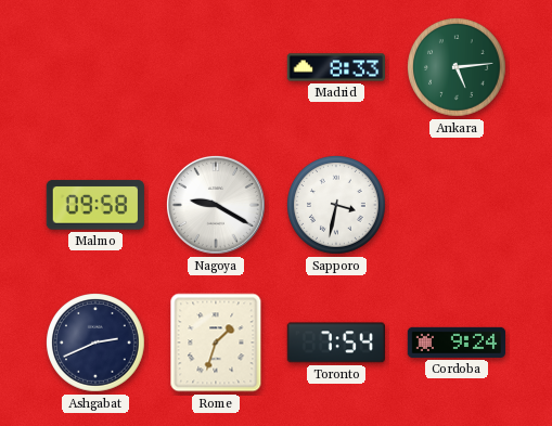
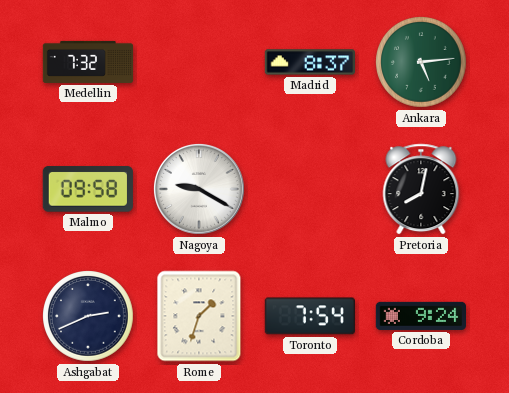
Medellin: none -> 7:32 (88, 62)
Madrid: 8:33 -> 8:37 (309, 62)
Sapporo: 3:32 -> none (337, 206)
Pretoria: none -> 8:02 (421, 189)
